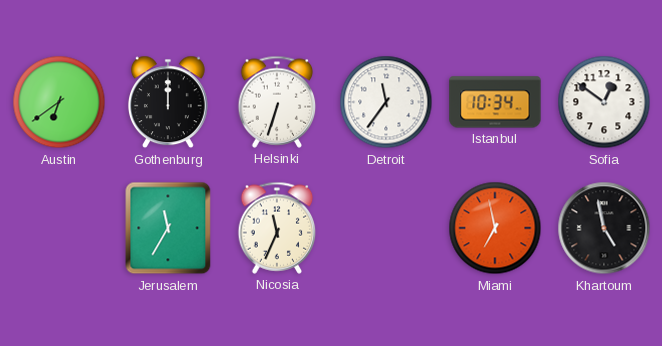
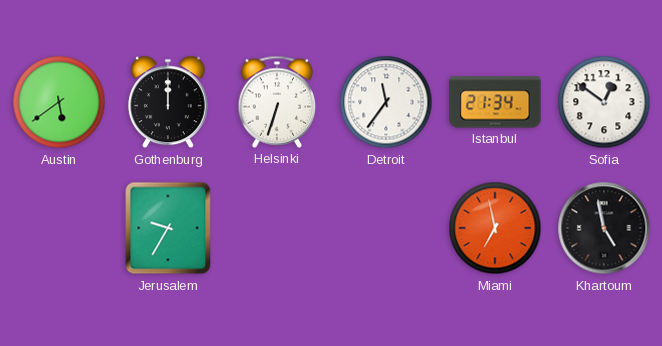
Austin: 6:39 -> 5:39 (59, 102)
Istanbul: 10:34 -> 21:34 (495, 102)
Jerusalem: 11:35 -> 9:35 (168, 228)
Nicosia: 11:34 -> none (277, 228)
